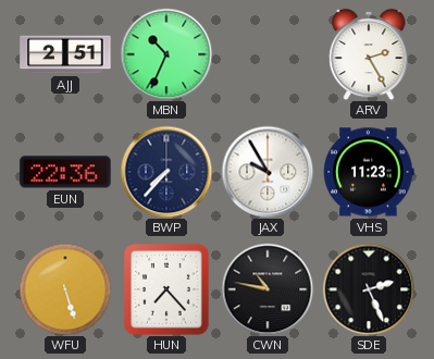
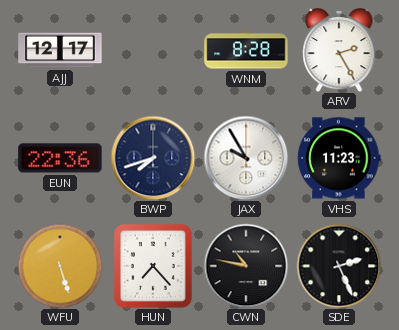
AJJ: 2:51 -> 12:17 (60, 50)
MBN: 10:34 -> none (166, 54)
WNM: none -> 8:28 (246, 50)
BWP: 7:37 -> 7:42 (153, 158)
